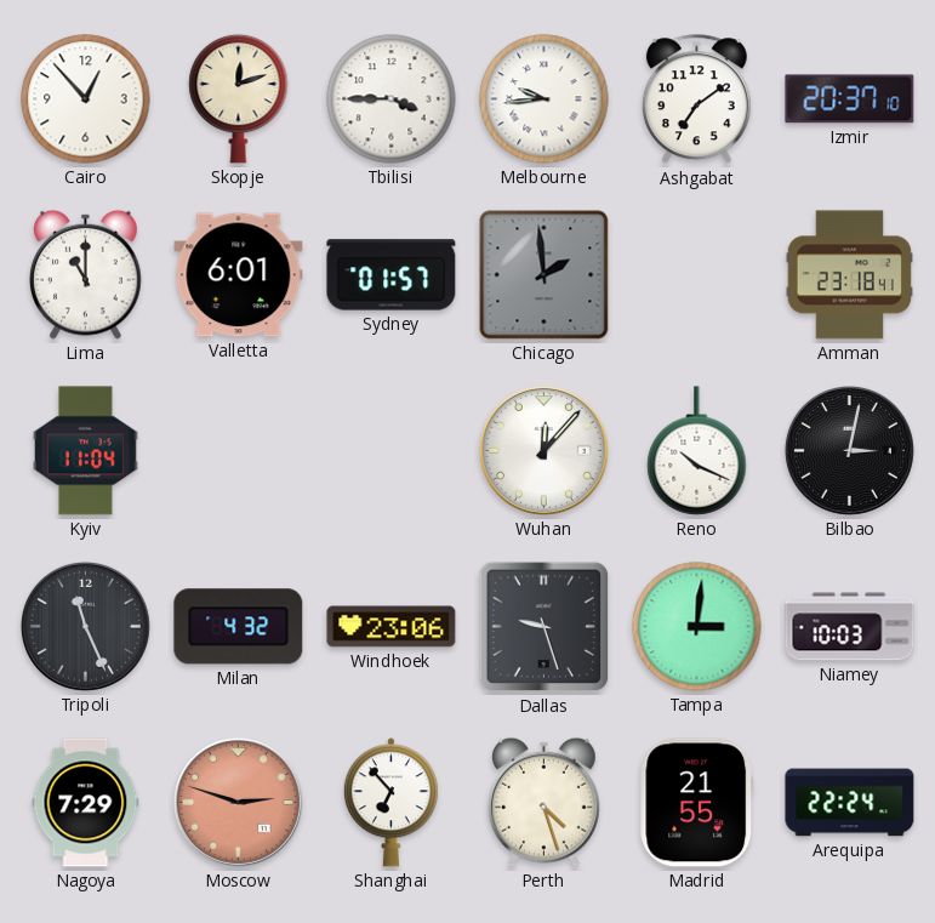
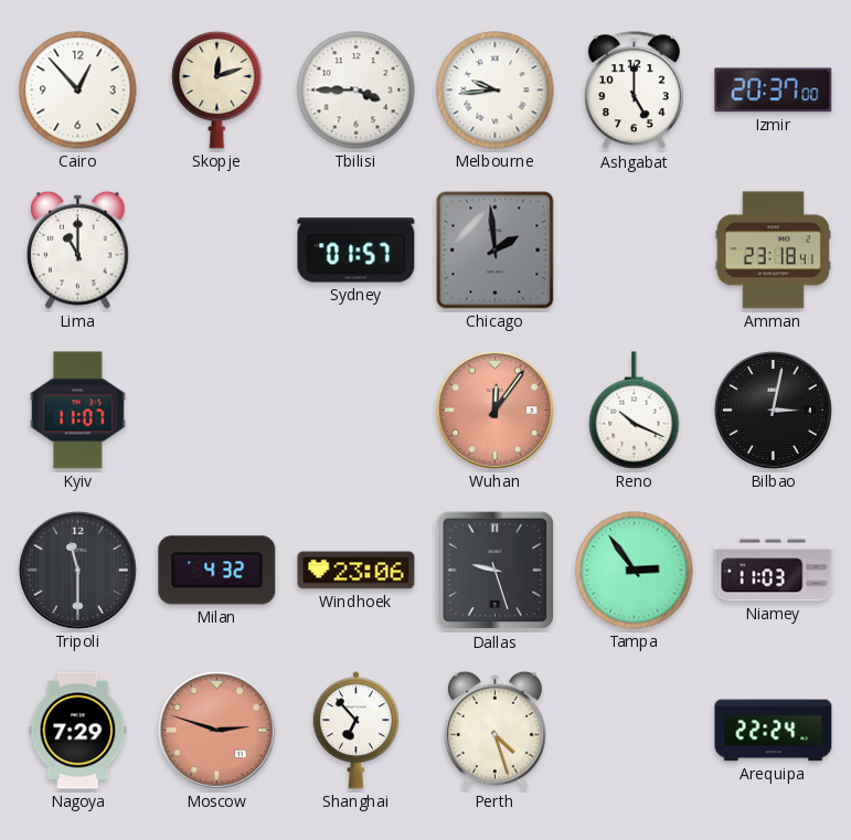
Ashgabat: 7:09 -> 5:00 (634, 91)
Izmir: 20:37:10 -> 20:37:00 (774, 91)
Valletta: 6:01 -> none (239, 275)
Kyiv: 11:04 -> 11:07 (77, 411)
Wuhan: 12:07 -> 12:06 (494, 410)
Wuhan dial: white -> salmon (494, 410)
Tripoli: 11:26 -> 11:30 (77, 570)
Tampa: 3:01 -> 2:54 (635, 571)
Niamey: 10:03 -> 11:03 (774, 571)
Madrid: 21:55 -> none (697, 803)
